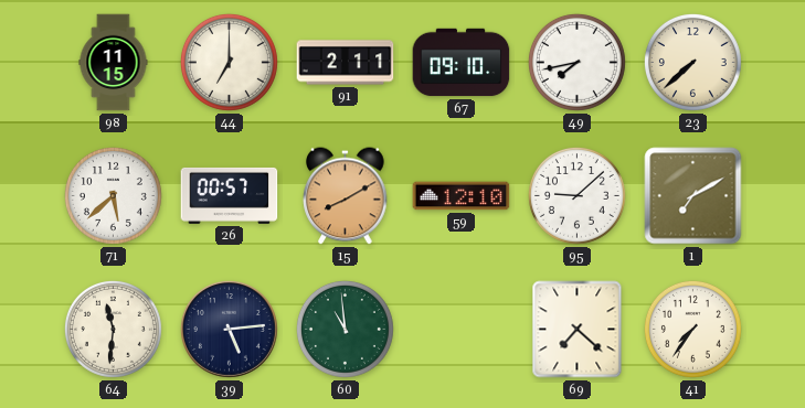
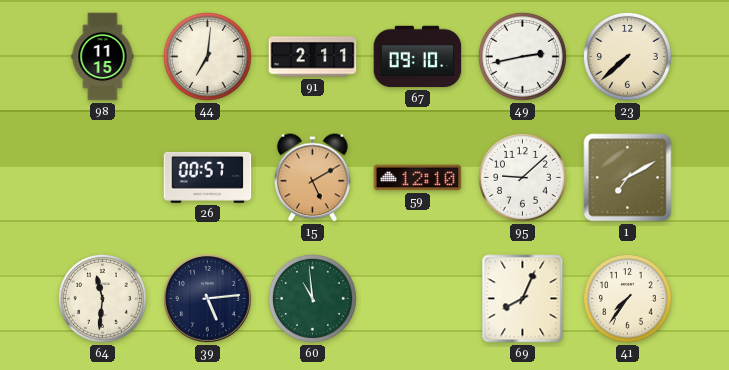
44: 7:00 -> 7:01 (207, 56)
49: 7:43 -> 2:43 (522, 56)
71: 5:38 -> none (113, 195)
15: 8:10 -> 5:10 (313, 178)
69: 7:22 -> 8:04 (523, 299)
